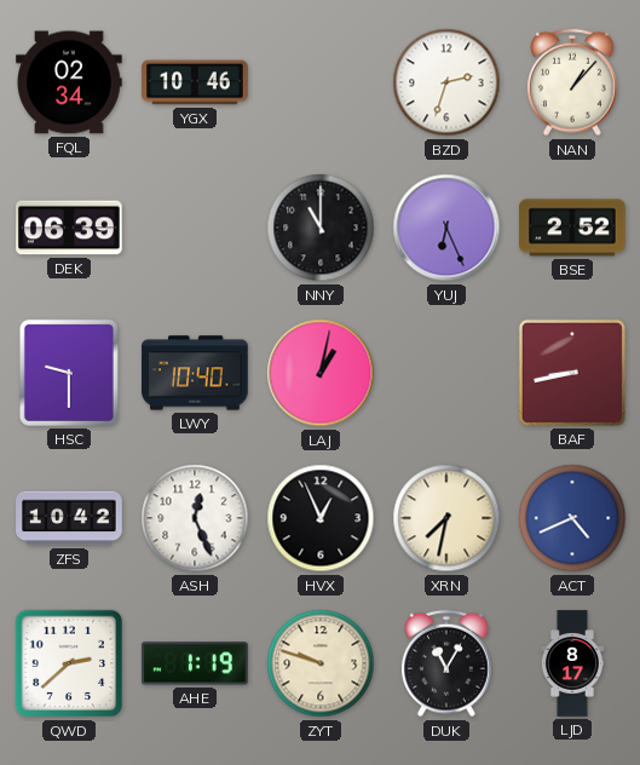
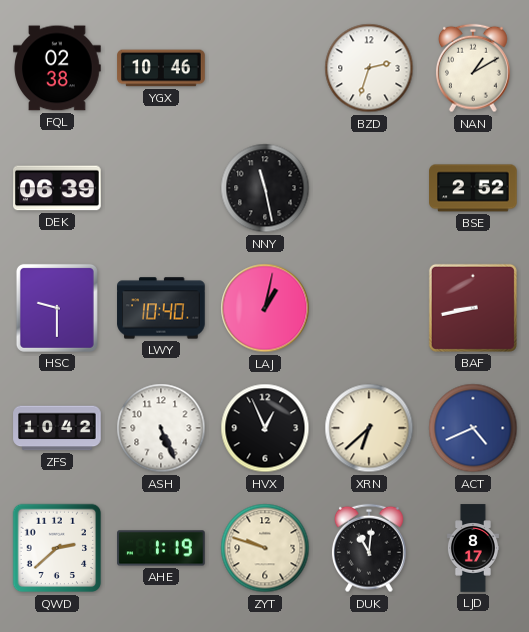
FQL: 02:34 -> 02:38 (57, 68)
NAN: 1:07 -> 1:10 (473, 68)
NNY: 11:00 -> 11:28 (265, 188)
YUJ: 6:26 -> none (446, 228)
ASH: 12:26 -> 5:26 (161, 428)
XRN: 7:32 -> 6:38 (369, 428)
DUK: 11:05 -> 11:01 (369, 548)
